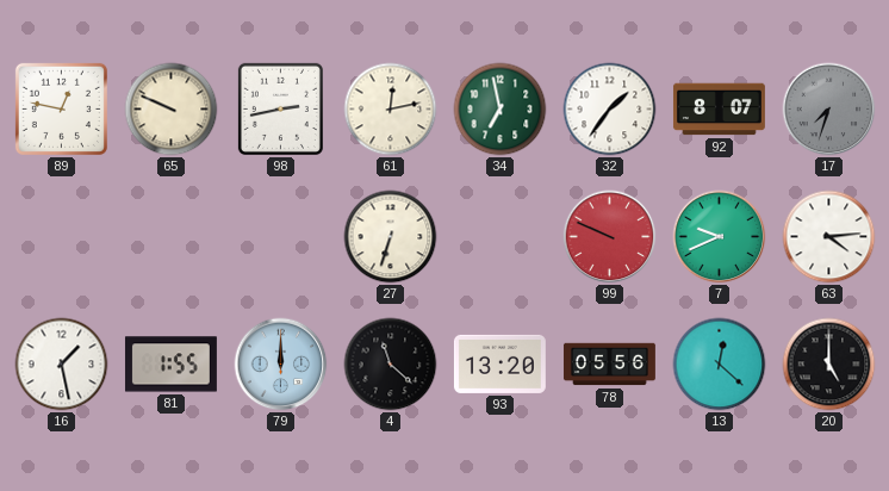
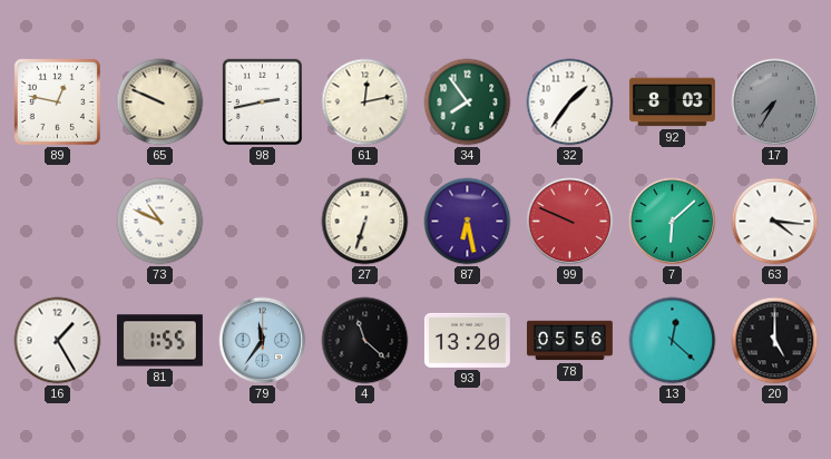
34: 6:58 -> 7:54 (468, 102)
92: 8:07 -> 8:03 (672, 102)
17: 7:33 -> 7:35 (775, 102)
73: none -> 10:49 (160, 222)
87: none -> 6:28 (468, 222)
7: 9:41 -> 6:08 (673, 222)
63: 4:14 -> 4:16 (775, 222)
16: 1:28 -> 1:25 (58, 341)
79: 12:00 -> 11:36 (263, 341)
